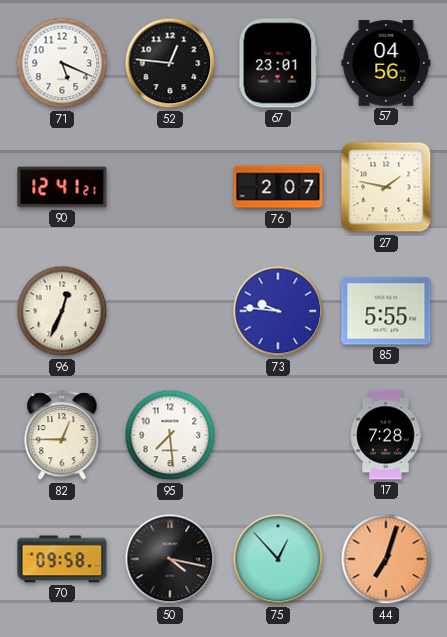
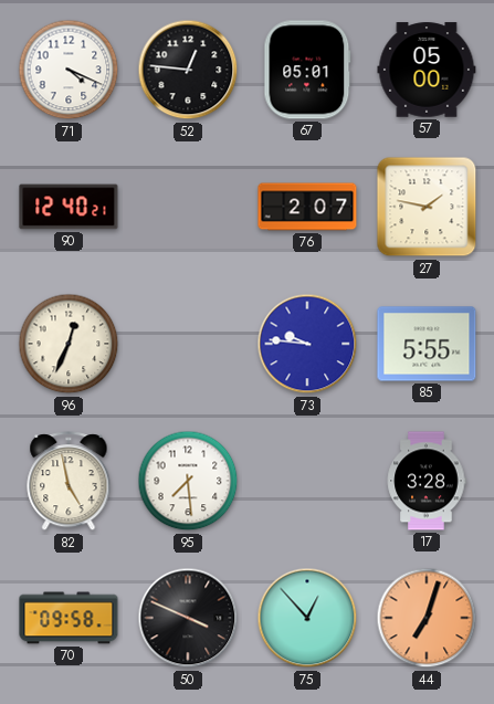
71: 5:19 -> 4:19 (69, 70)
67: 23:01 -> 05:01 (307, 70)
57: 04:56 -> 05:00 (427, 70)
90: 12:41 -> 12:40 (69, 207)
82: 12:45 -> 4:58 (69, 482)
17: 7:28 -> 3:28 (427, 481)
50: 4:17 -> 3:49 (188, 618)
